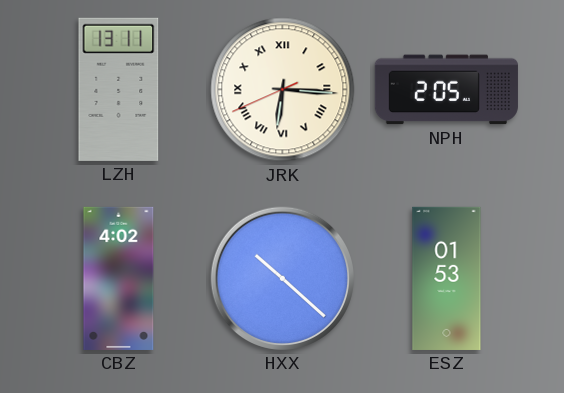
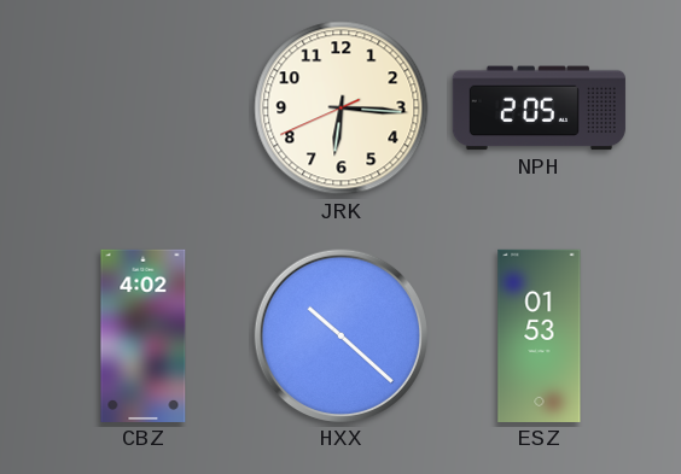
LZH: 13:11 -> none (119, 89)
JRK numerals: Roman -> Arabic (342, 109)
